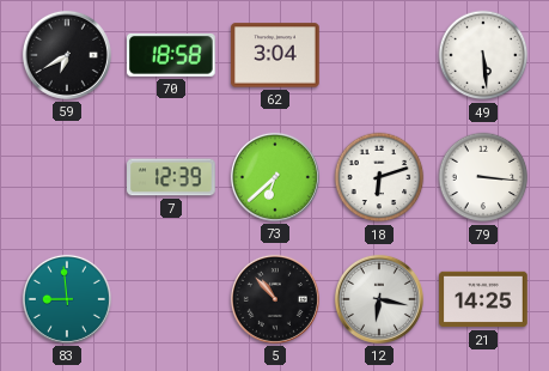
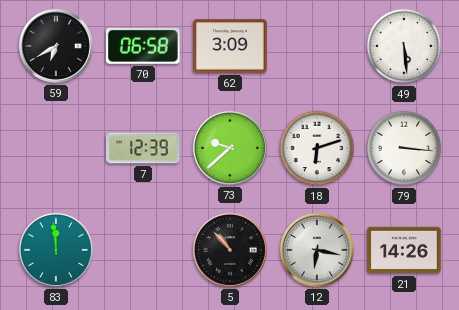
70: 18:58 -> 06:58 (144, 47)
62: 3:04 -> 3:09 (230, 46)
73: 6:38 -> 9:38 (230, 148)
83: 8:59 -> 11:59 (56, 250)
21: 14:25 -> 14:26 (404, 250)
